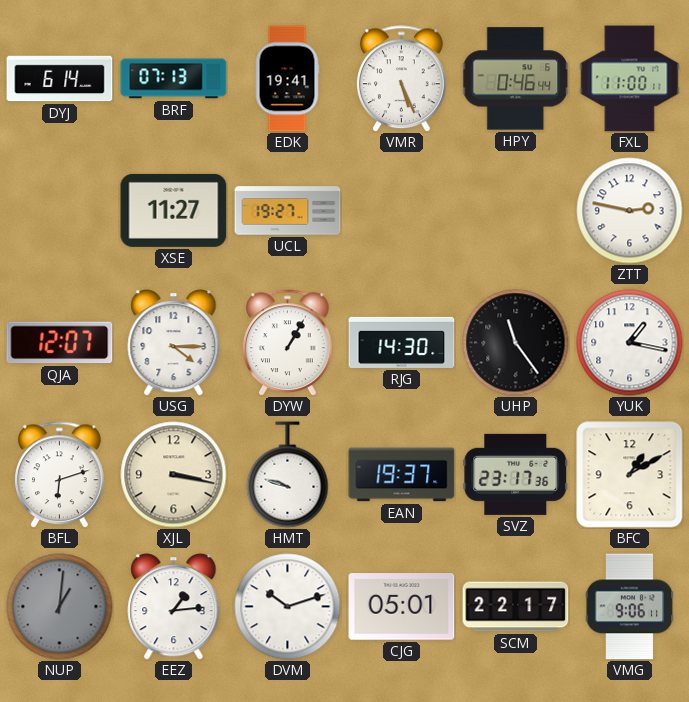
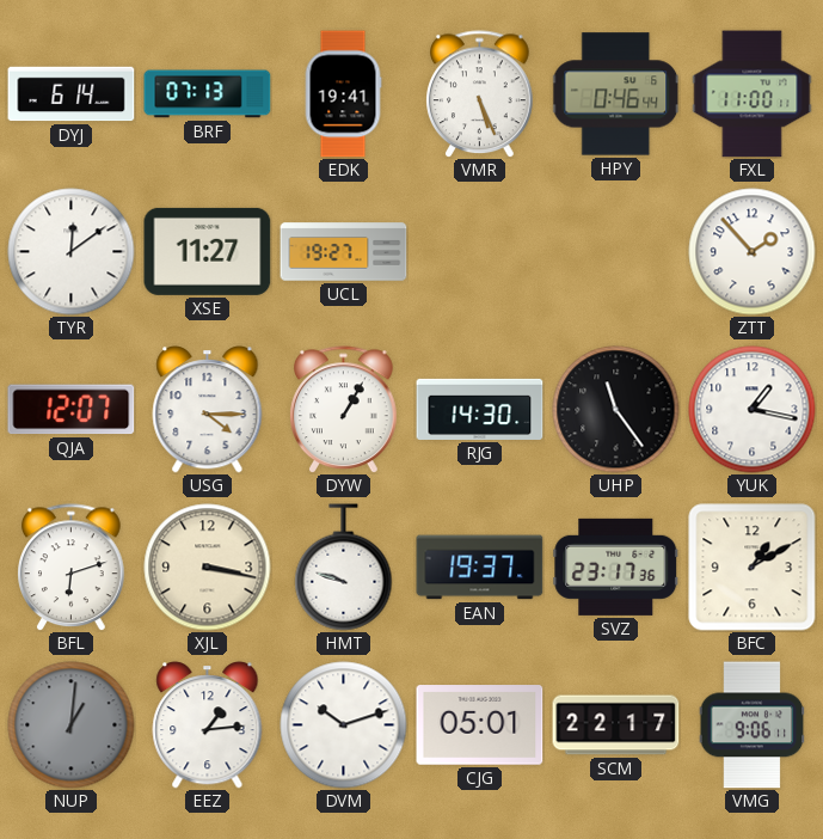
TYR: none -> 12:09 (72, 252)
ZTT: 2:47 -> 1:53 (753, 252)
